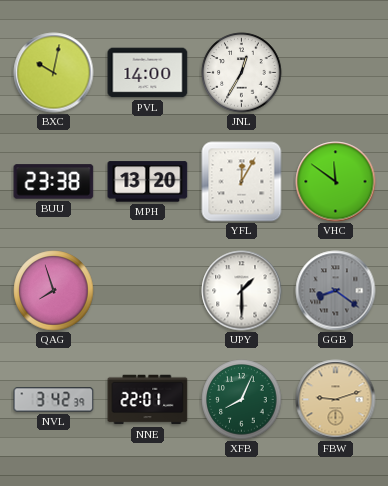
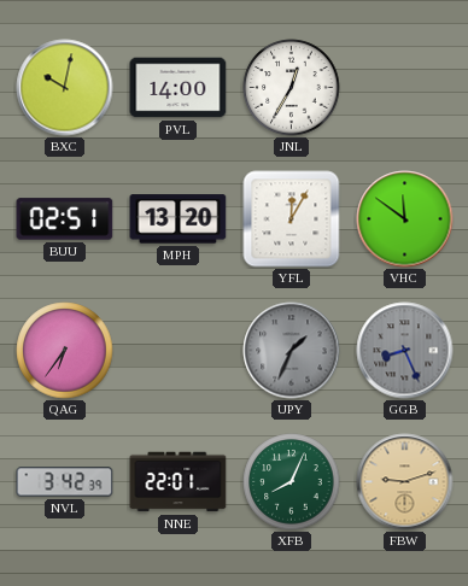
BUU: 23:38 -> 02:51 (65, 219)
QAG: 7:57 -> 6:36 (65, 351)
UPY: 1:30 -> 1:34 (292, 351)
UPY dial: white -> grey (292, 351)
GGB: 8:21 -> 8:26 (405, 351)
